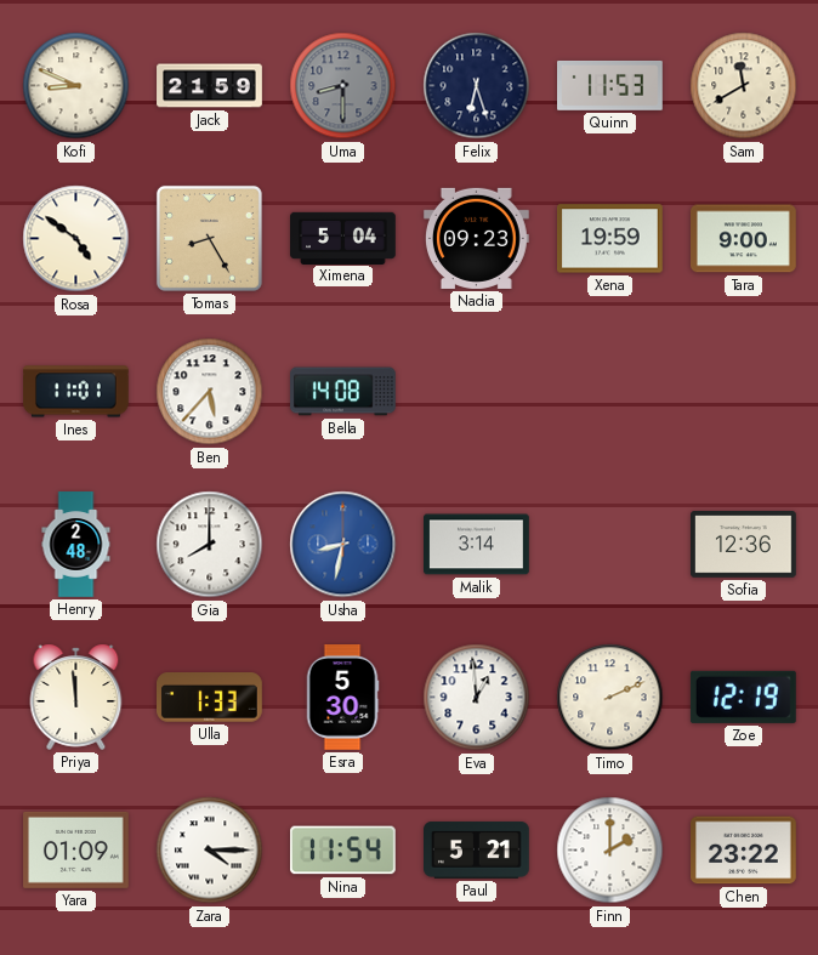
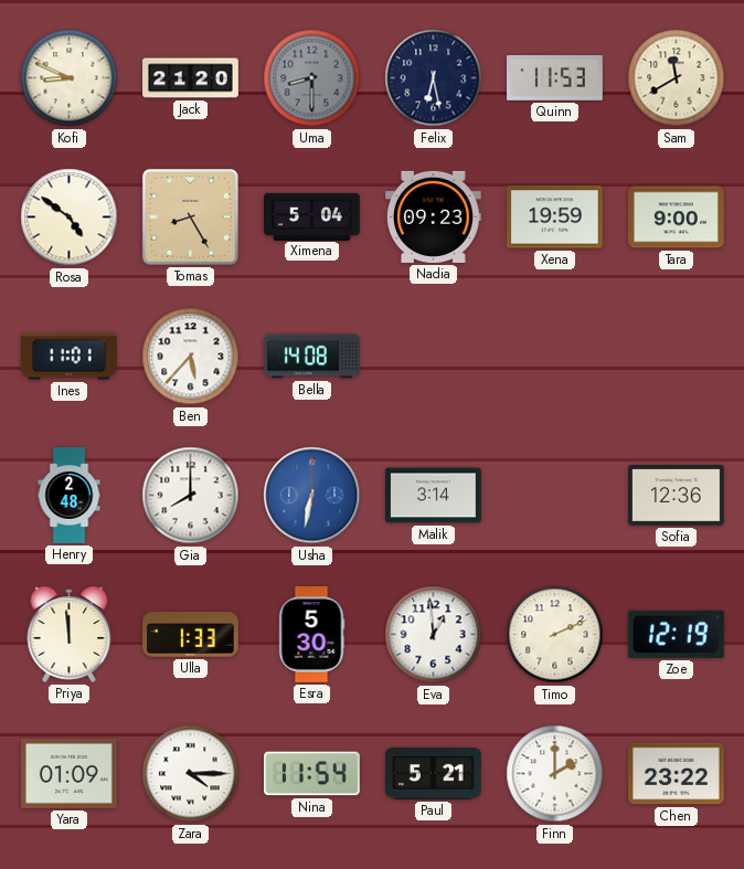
Jack: 21:59 -> 21:20 (191, 78)
Felix: 6:27 -> 6:28 (434, 78)
Usha: 8:32 -> 6:32 (312, 496)
